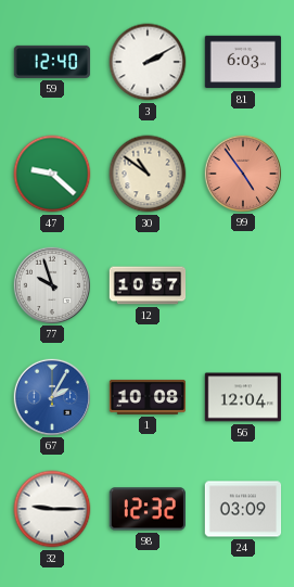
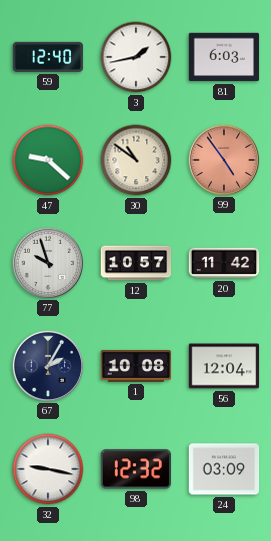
3: 2:10 -> 1:43 (136, 57)
20: none -> 11:42 (224, 263)
67 dial: blue -> navy (47, 365)
32: 9:15 -> 9:17 (48, 469)
